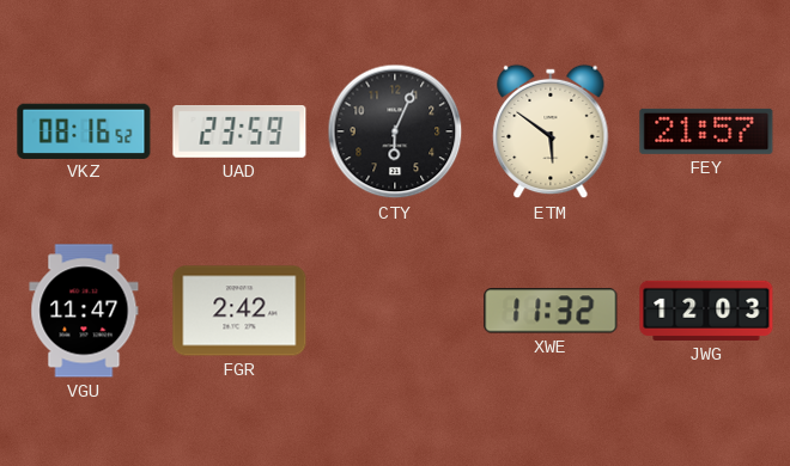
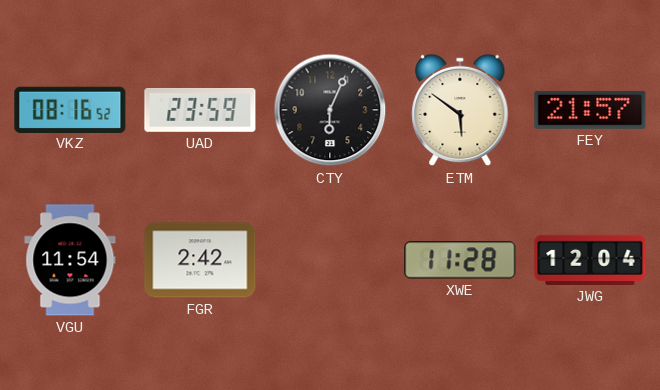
VGU: 11:47 -> 11:54 (70, 260)
XWE: 11:32 -> 11:28 (460, 260)
JWG: 12:03 -> 12:04 (590, 260)
